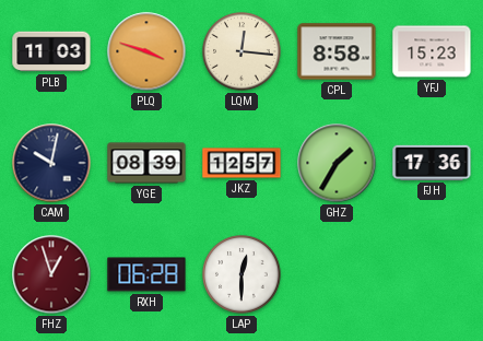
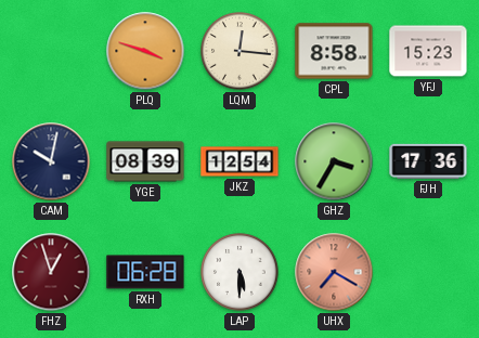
PLB: 11:03 -> none (51, 51)
JKZ: 12:57 -> 12:54 (239, 161)
GHZ: 1:35 -> 3:35 (334, 161)
LAP: 12:30 -> 5:30 (239, 272)
UHX: none -> 7:20 (334, 272)
